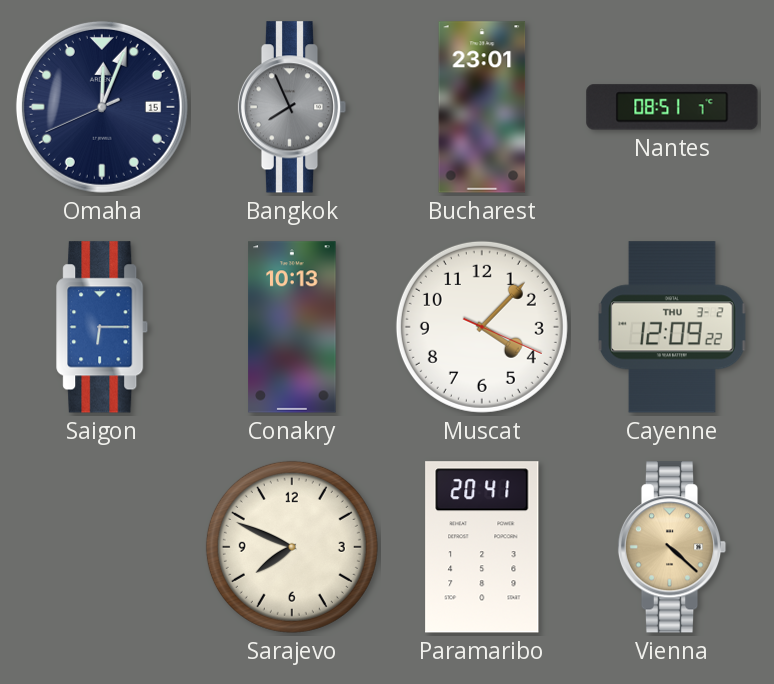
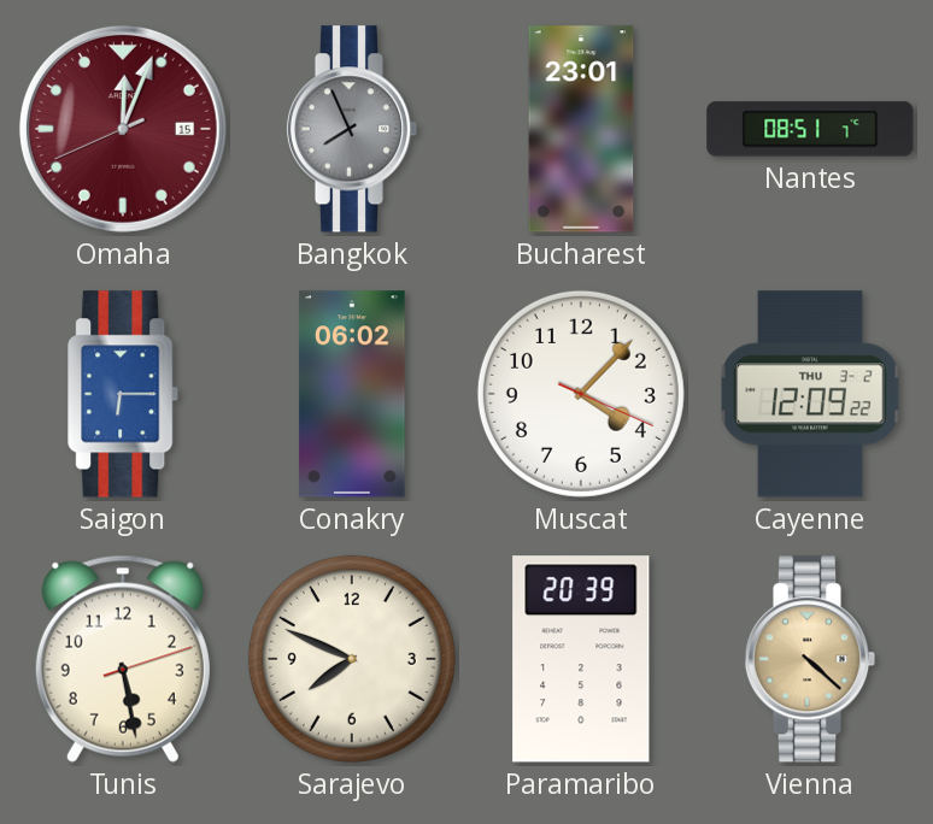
Omaha dial: navy -> burgundy (123, 129)
Conakry: 10:13 -> 06:02 (352, 394)
Tunis: none -> 5:28 (123, 659)
Paramaribo: 20:41 -> 20:39 (581, 659)
